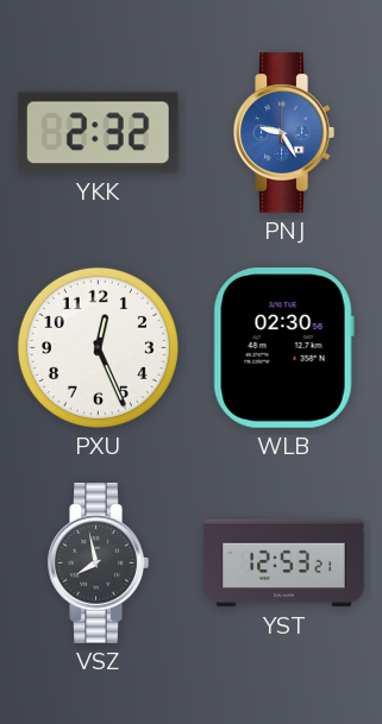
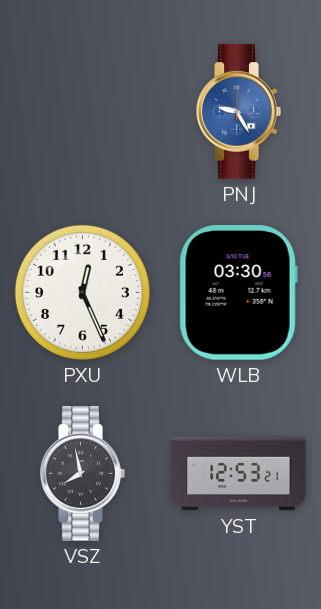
YKK: 2:32 -> none (98, 133)
WLB: 02:30 -> 03:30 (238, 293)
